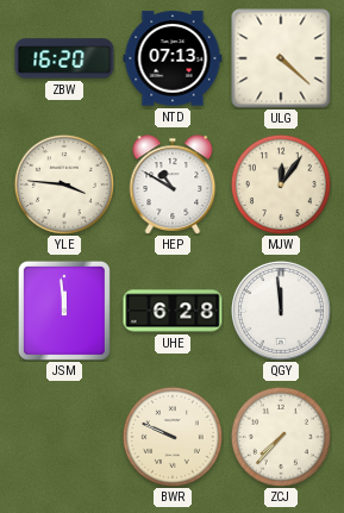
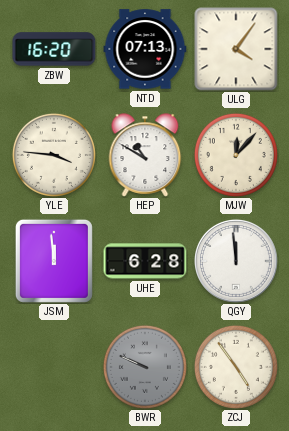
ULG: 4:22 -> 4:06 (236, 49)
MJW: 12:06 -> 12:07 (236, 155)
BWR dial: cream -> grey (145, 367)
ZCJ: 7:37 -> 4:54 (236, 367)
